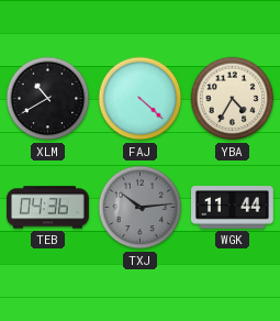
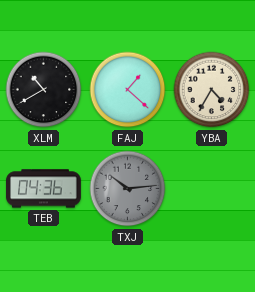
FAJ: 4:22 -> 1:22 (128, 90)
WGK: 11:44 -> none (233, 208)
